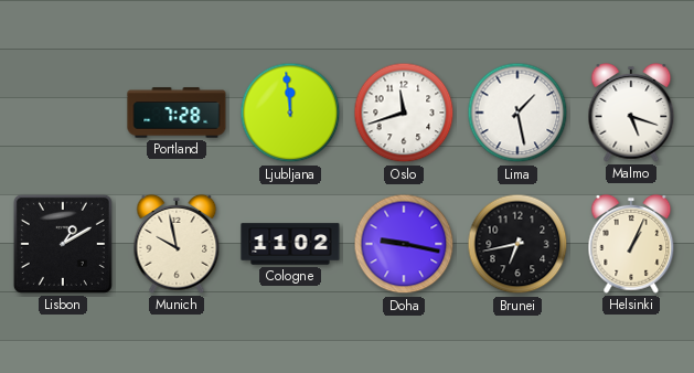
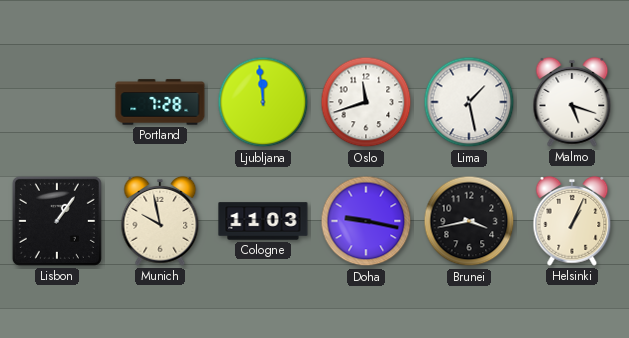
Lisbon: 1:10 -> 1:06 (57, 221)
Cologne: 11:02 -> 11:03 (263, 221)
Brunei: 6:43 -> 3:43 (469, 221)
